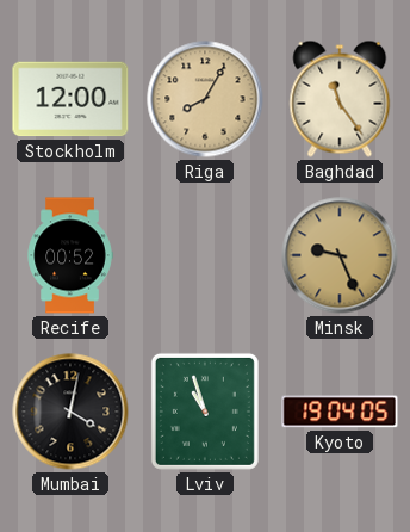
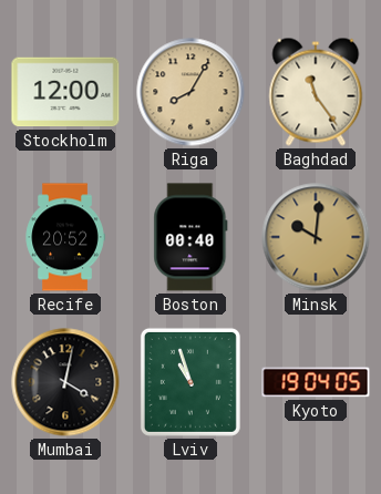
Recife: 00:52 -> 20:52 (65, 237)
Boston: none -> 00:40 (190, 237)
Minsk: 9:26 -> 10:01 (316, 237)
